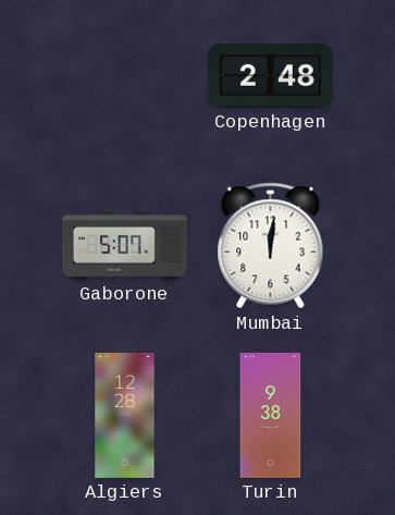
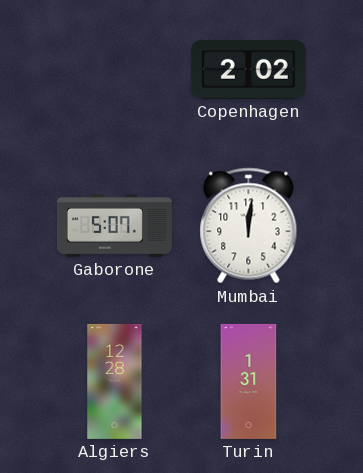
Copenhagen: 2:48 -> 2:02 (248, 69)
Turin: 9:38 -> 1:31 (249, 381)
